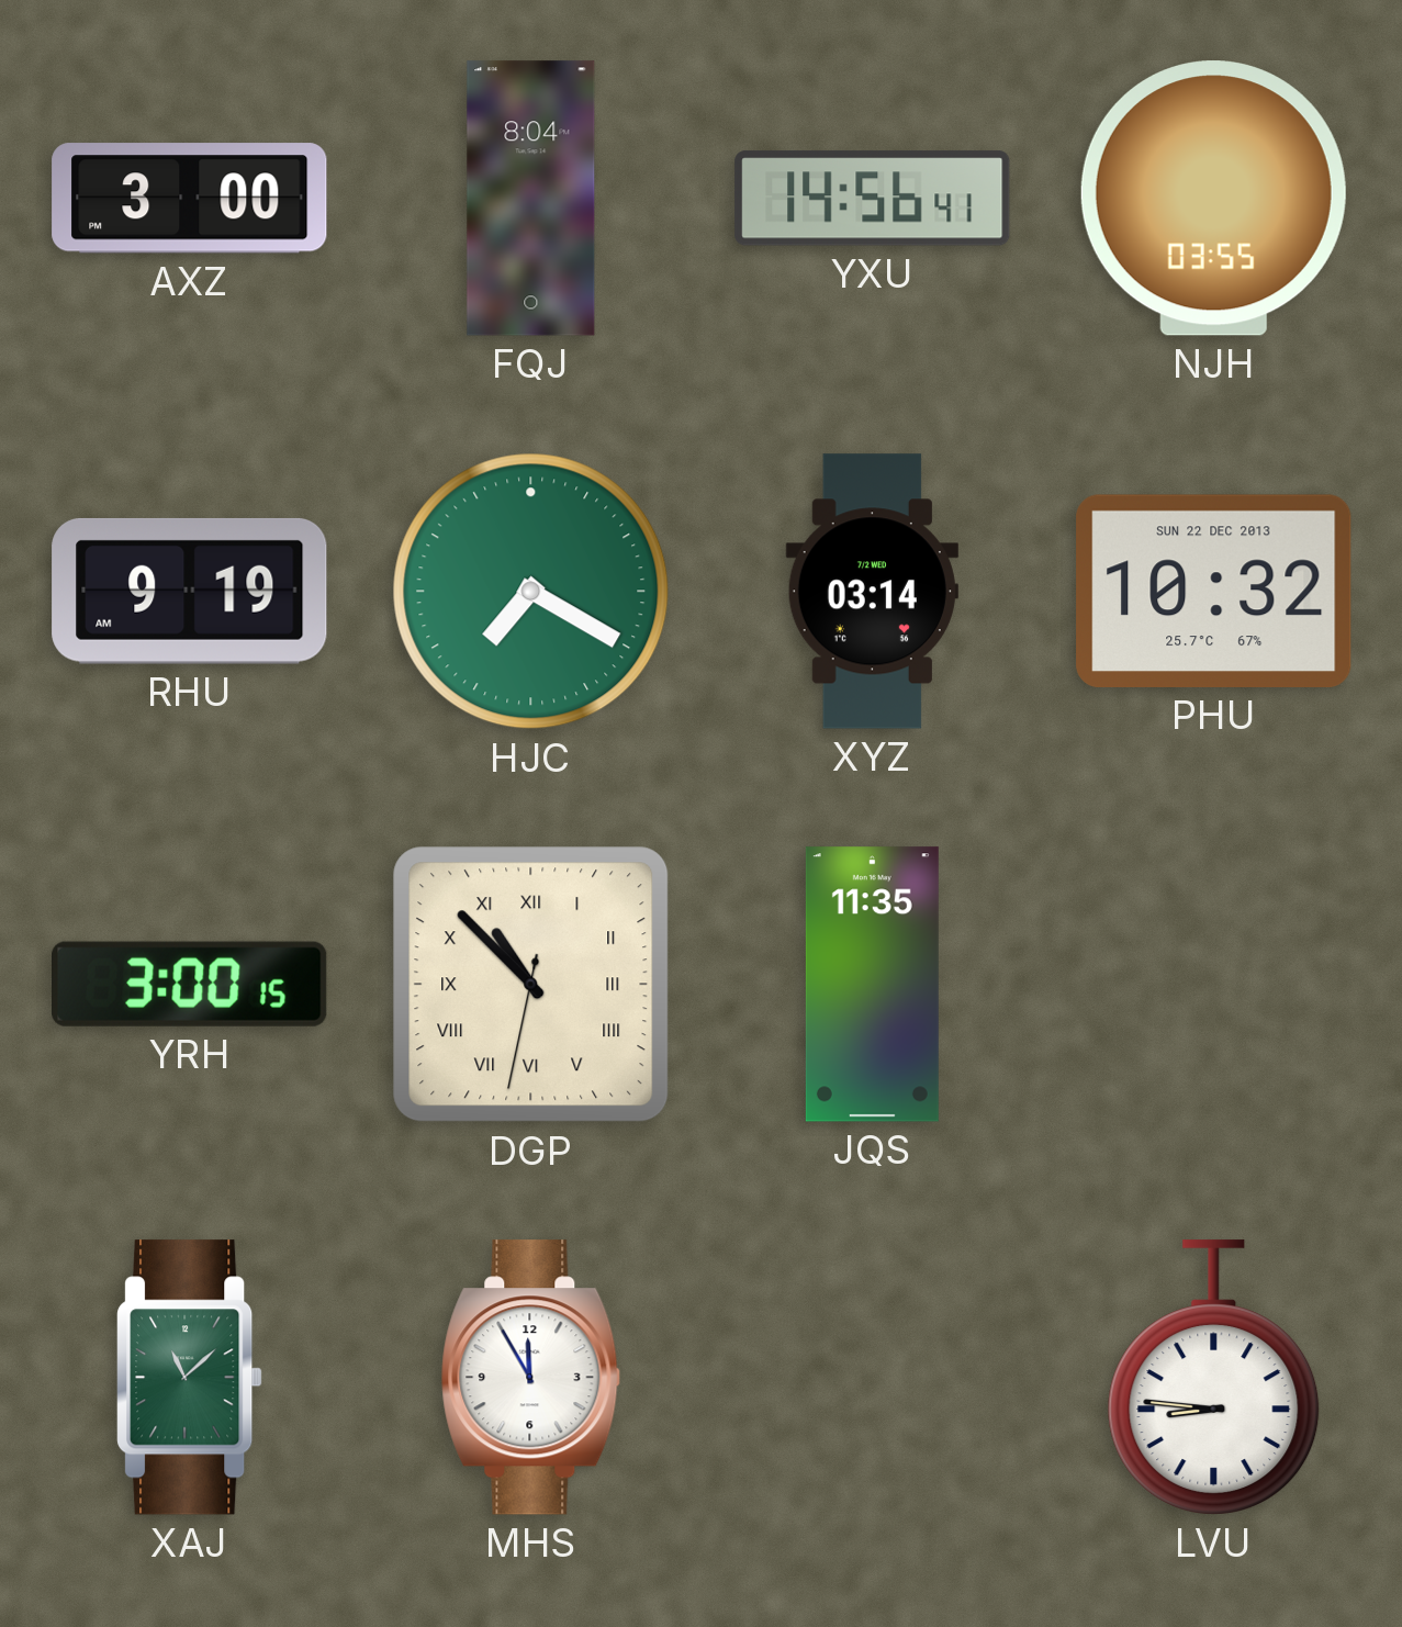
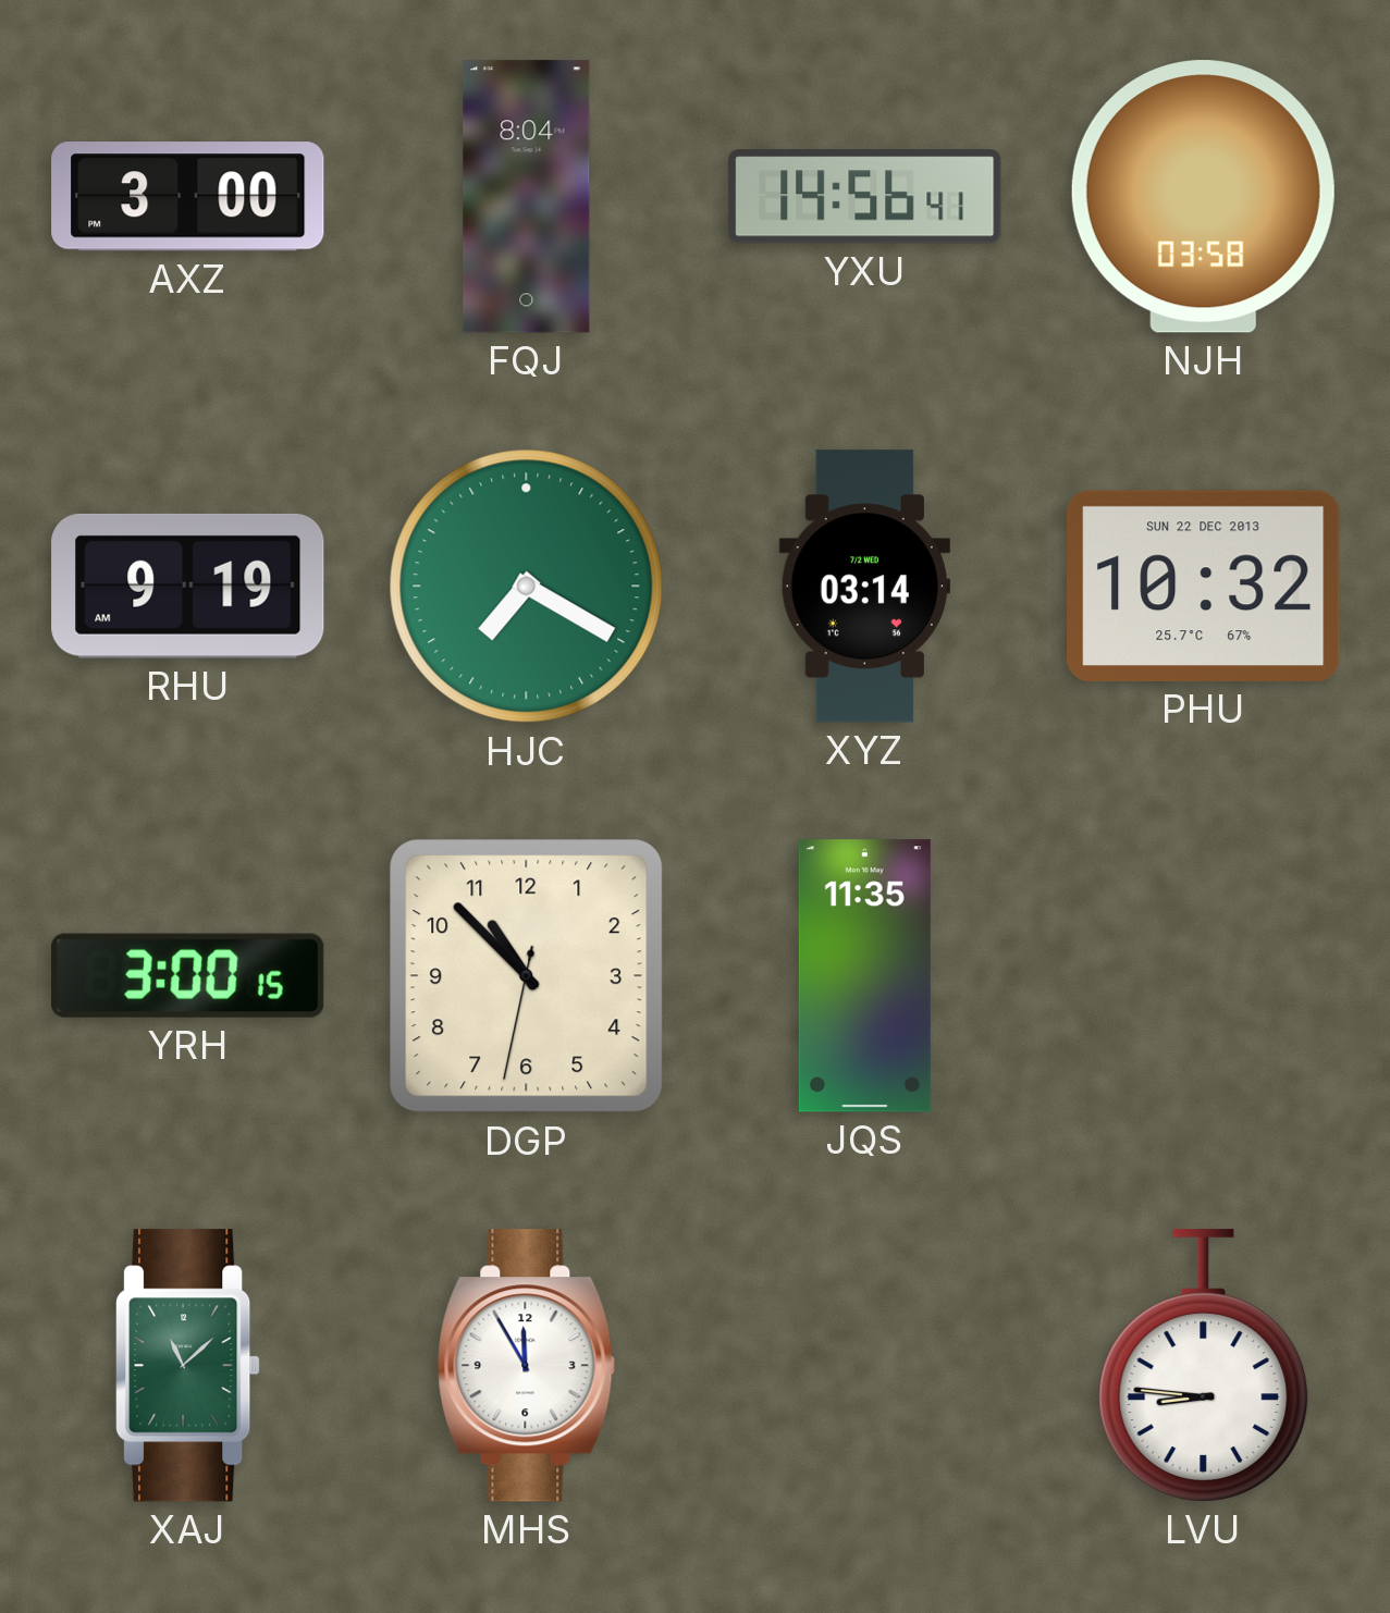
NJH: 03:55 -> 03:58 (1203, 197)
DGP numerals: Roman -> Arabic (527, 976)
